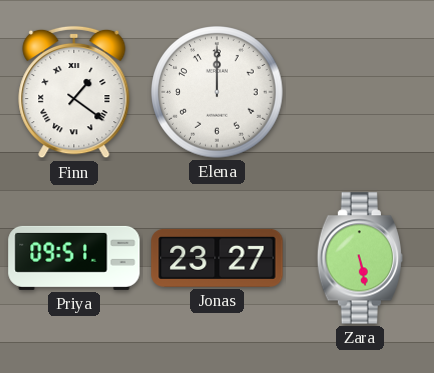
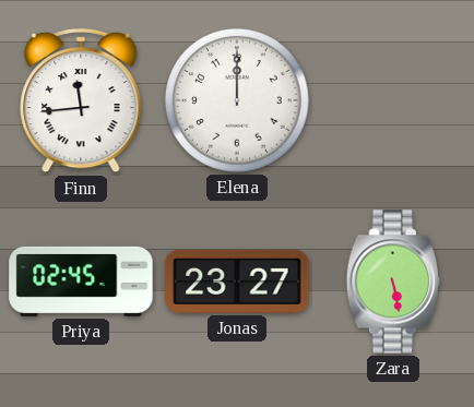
Finn: 1:21 -> 11:44 (81, 100)
Priya: 09:51 -> 02:45 (81, 282)
